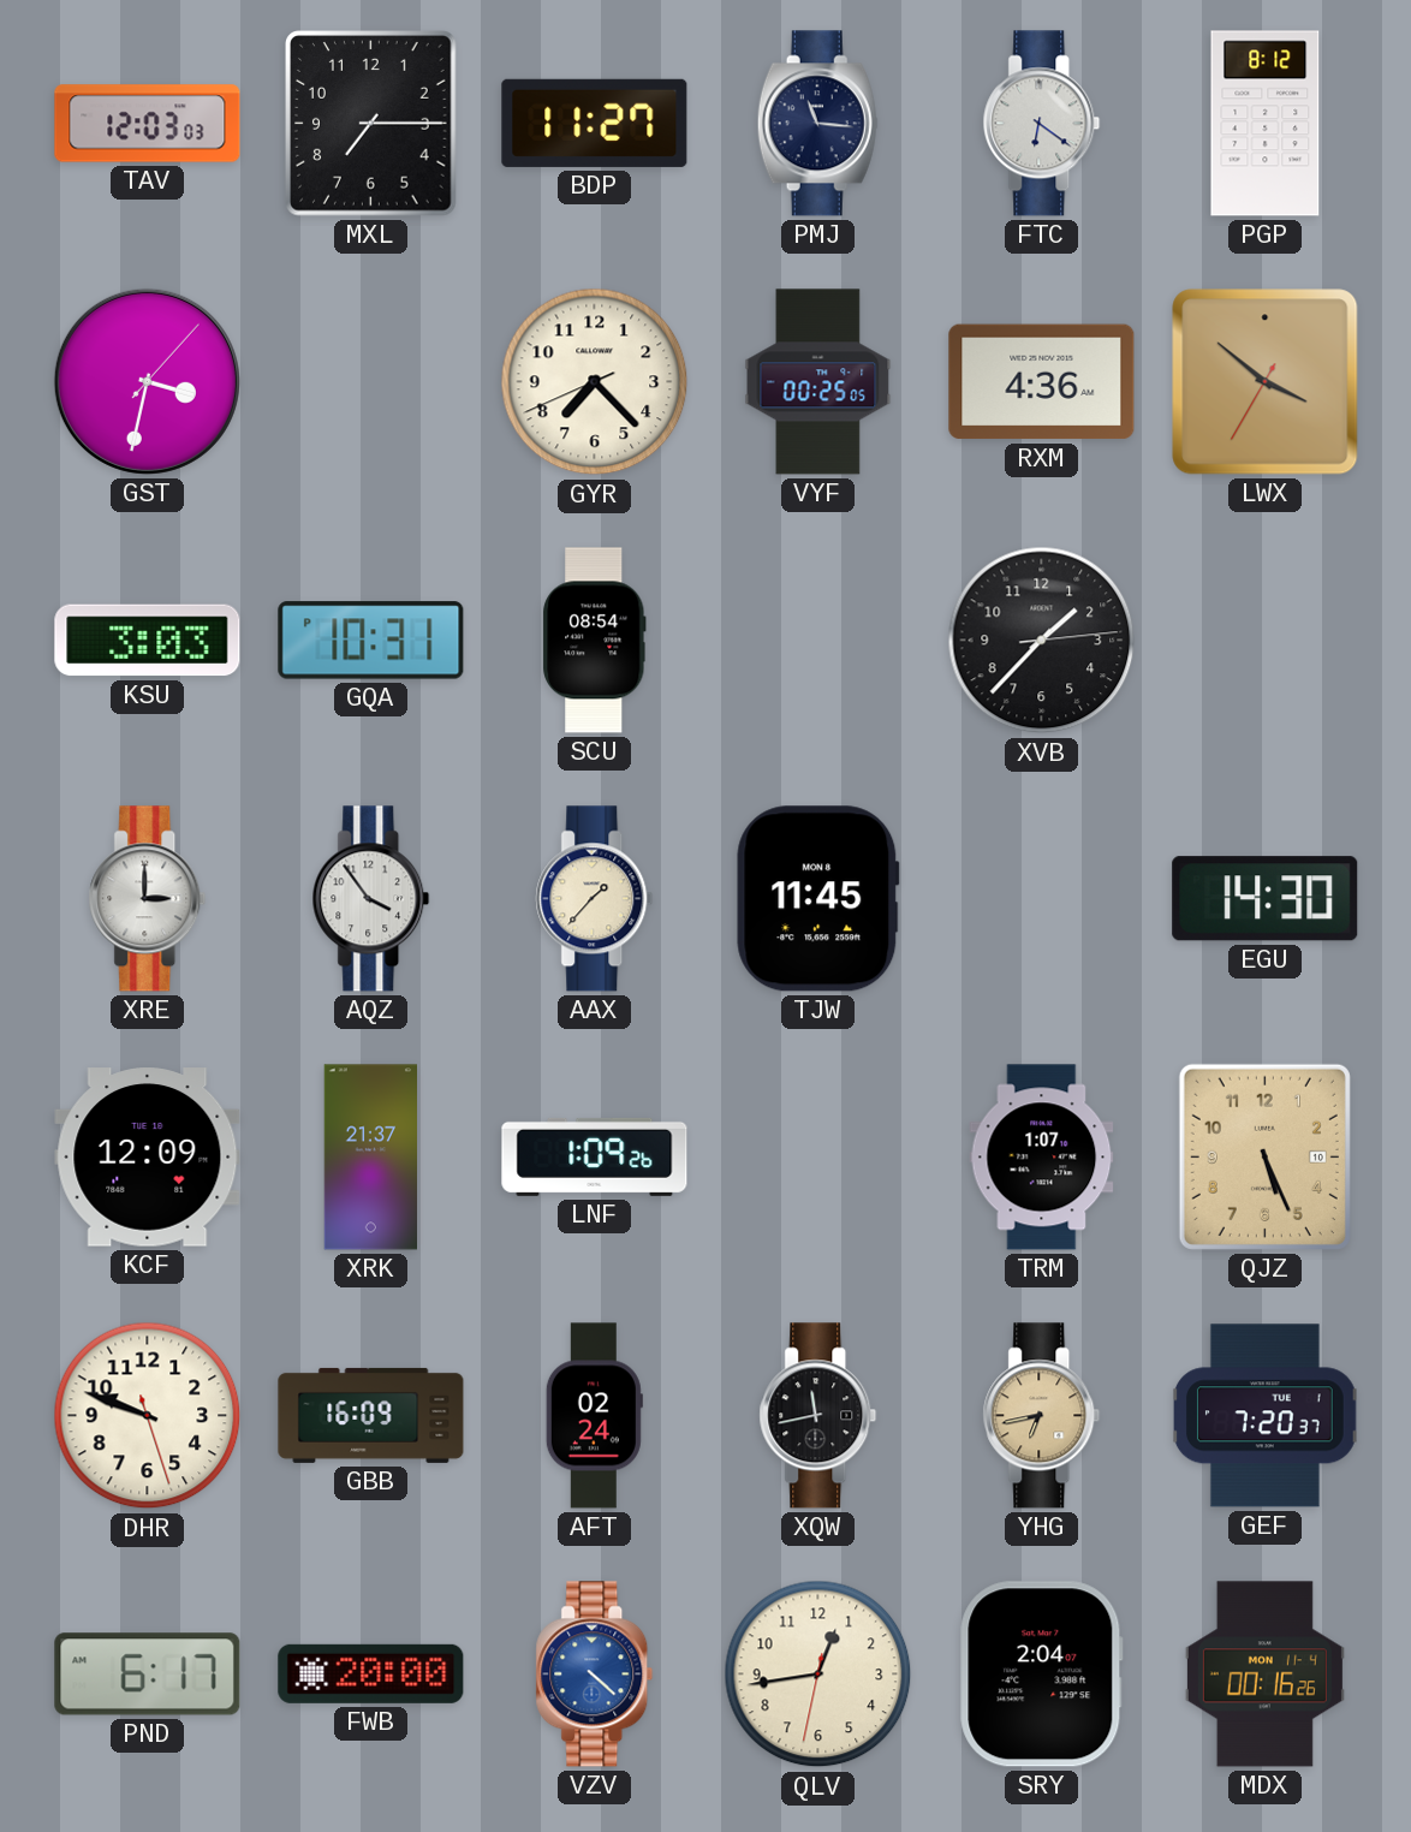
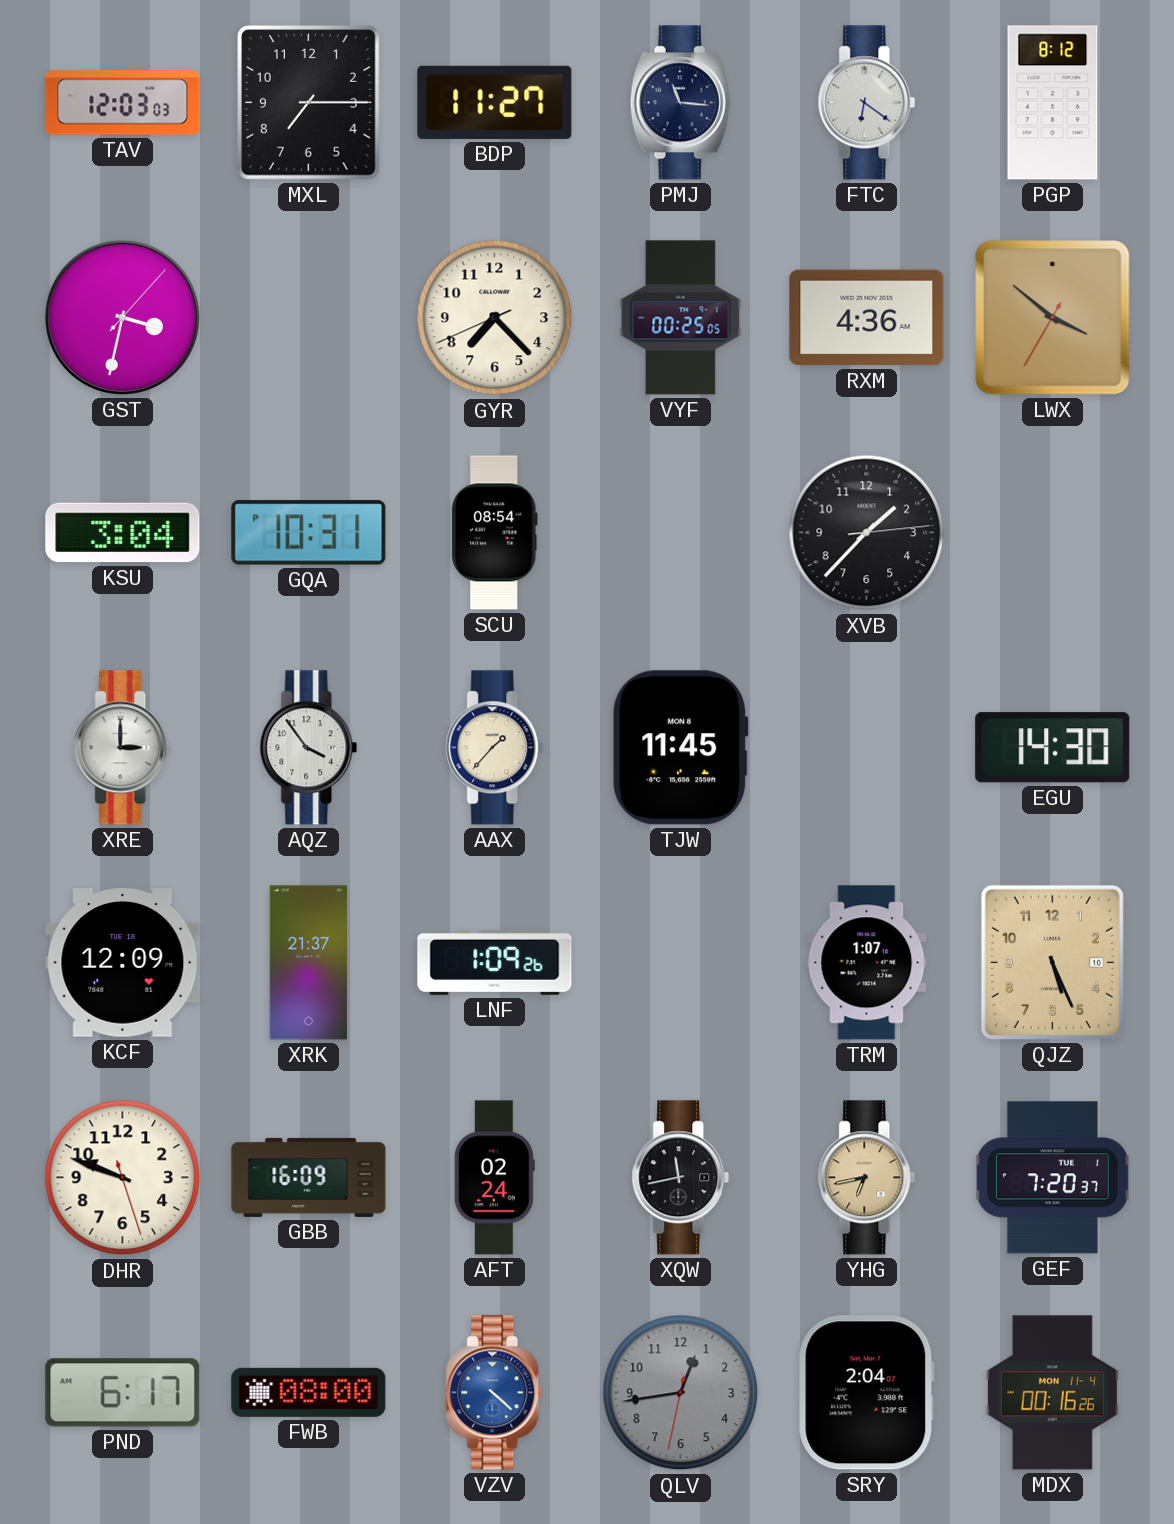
KSU: 3:03 -> 3:04 (123, 533)
FWB: 20:00 -> 08:00 (309, 1392)
QLV dial: cream -> grey (681, 1393)
